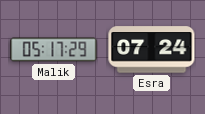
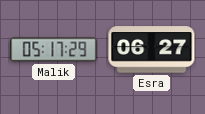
Esra: 07:24 -> 06:27 (152, 50)
